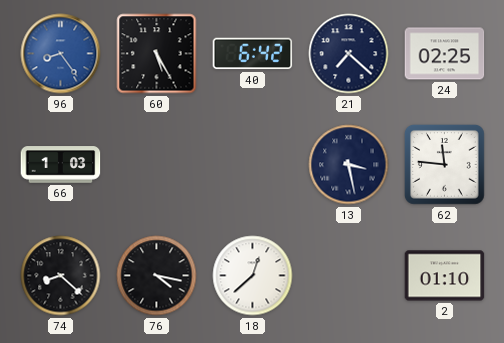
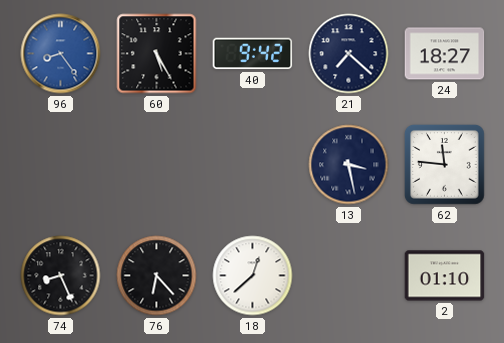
40: 6:42 -> 9:42 (253, 54)
24: 02:25 -> 18:27 (445, 54)
66: 1:03 -> none (61, 165)
74: 8:22 -> 8:26 (61, 276)
76: 4:17 -> 6:23 (157, 276)
